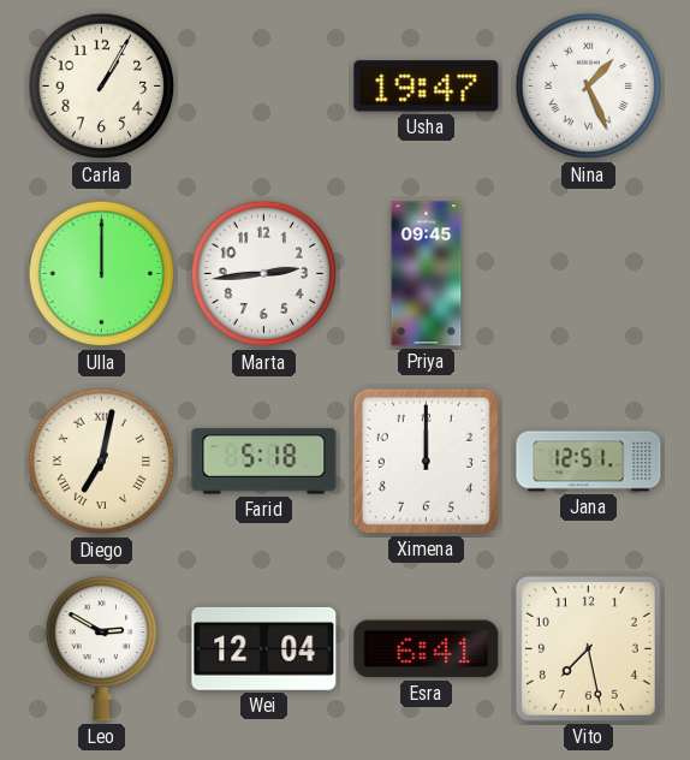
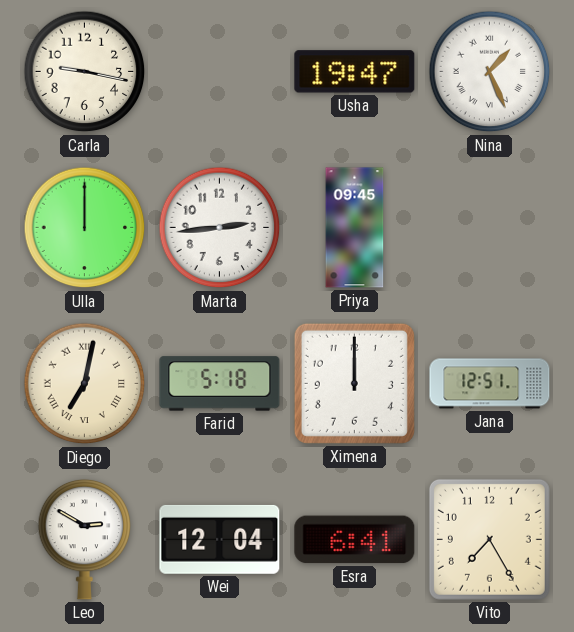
Carla: 1:05 -> 9:17 (85, 72)
Vito: 7:28 -> 7:25 (489, 539)
